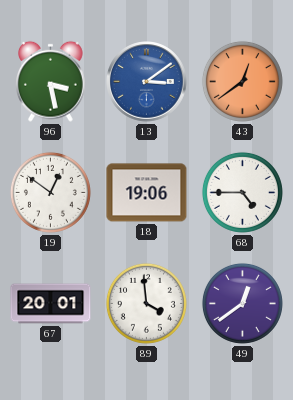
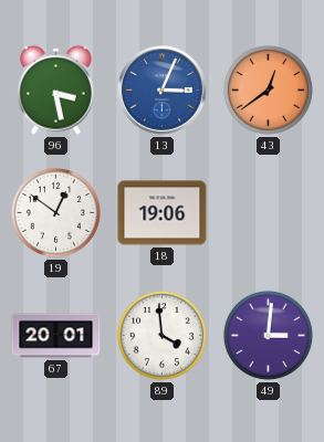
13: 3:09 -> 3:04 (163, 91)
68: 4:45 -> none (242, 192)
49: 12:39 -> 3:01 (268, 335)
